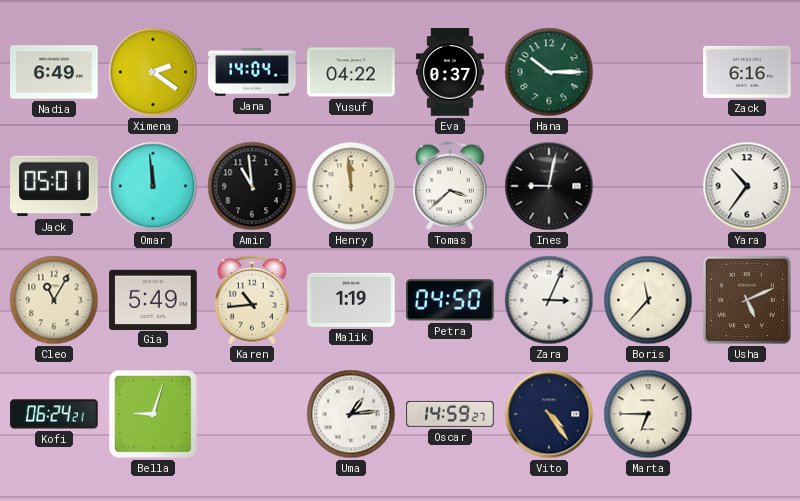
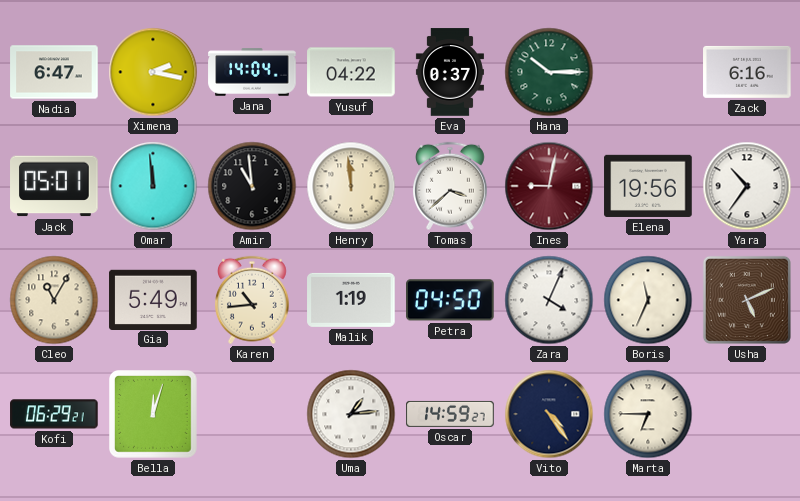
Nadia: 6:49 -> 6:47 (54, 72)
Ximena: 2:21 -> 2:17 (153, 72)
Ines dial: black -> burgundy (549, 186)
Elena: none -> 19:56 (648, 186)
Zara: 3:04 -> 4:04 (549, 300)
Boris: 11:37 -> 11:34 (648, 300)
Kofi: 06:24 -> 06:29 (54, 414)
Bella: 9:03 -> 12:03 (154, 415)
